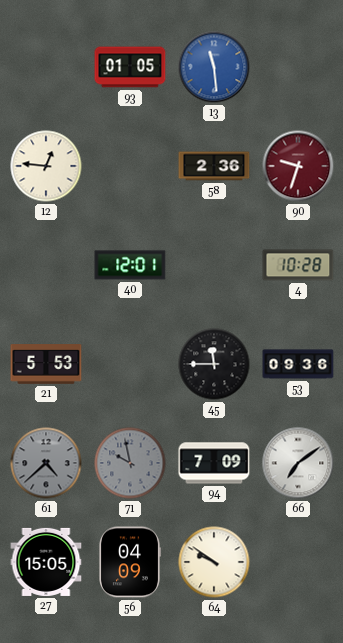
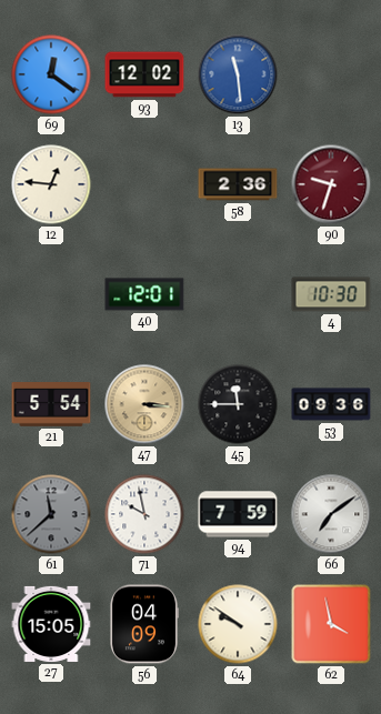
69: none -> 12:21 (51, 74)
93: 01:05 -> 12:02 (144, 74)
4: 10:28 -> 10:30 (331, 294)
21: 5:53 -> 5:54 (51, 404)
47: none -> 3:16 (144, 404)
61: 4:38 -> 11:38 (51, 514)
71 dial: grey -> white (144, 514)
94: 7:09 -> 7:59 (238, 514)
62: none -> 3:58 (331, 624)
